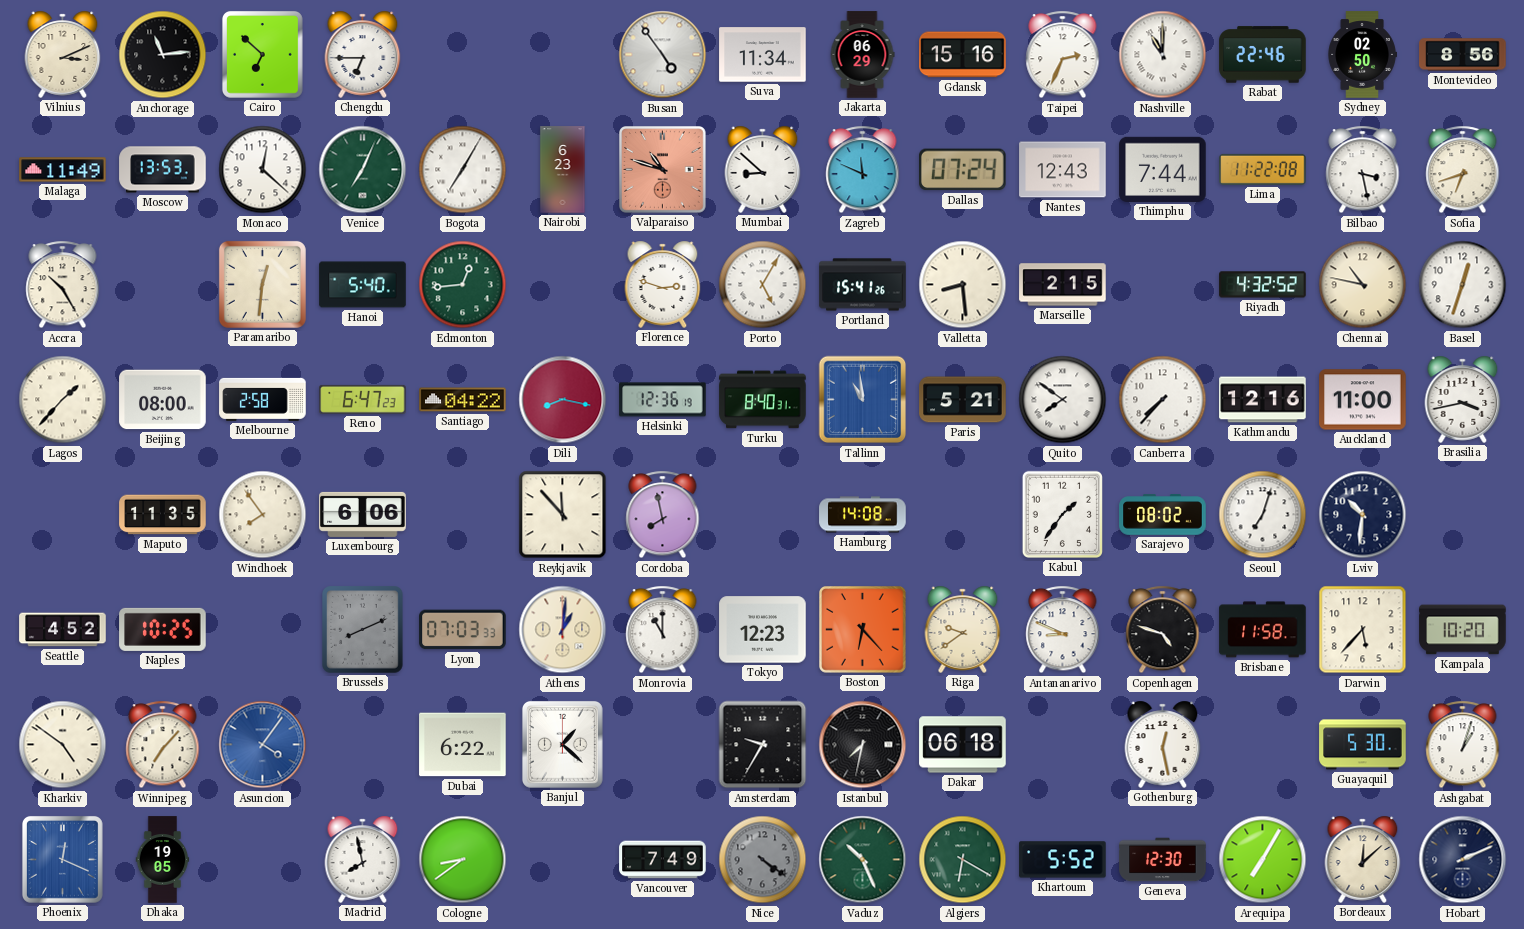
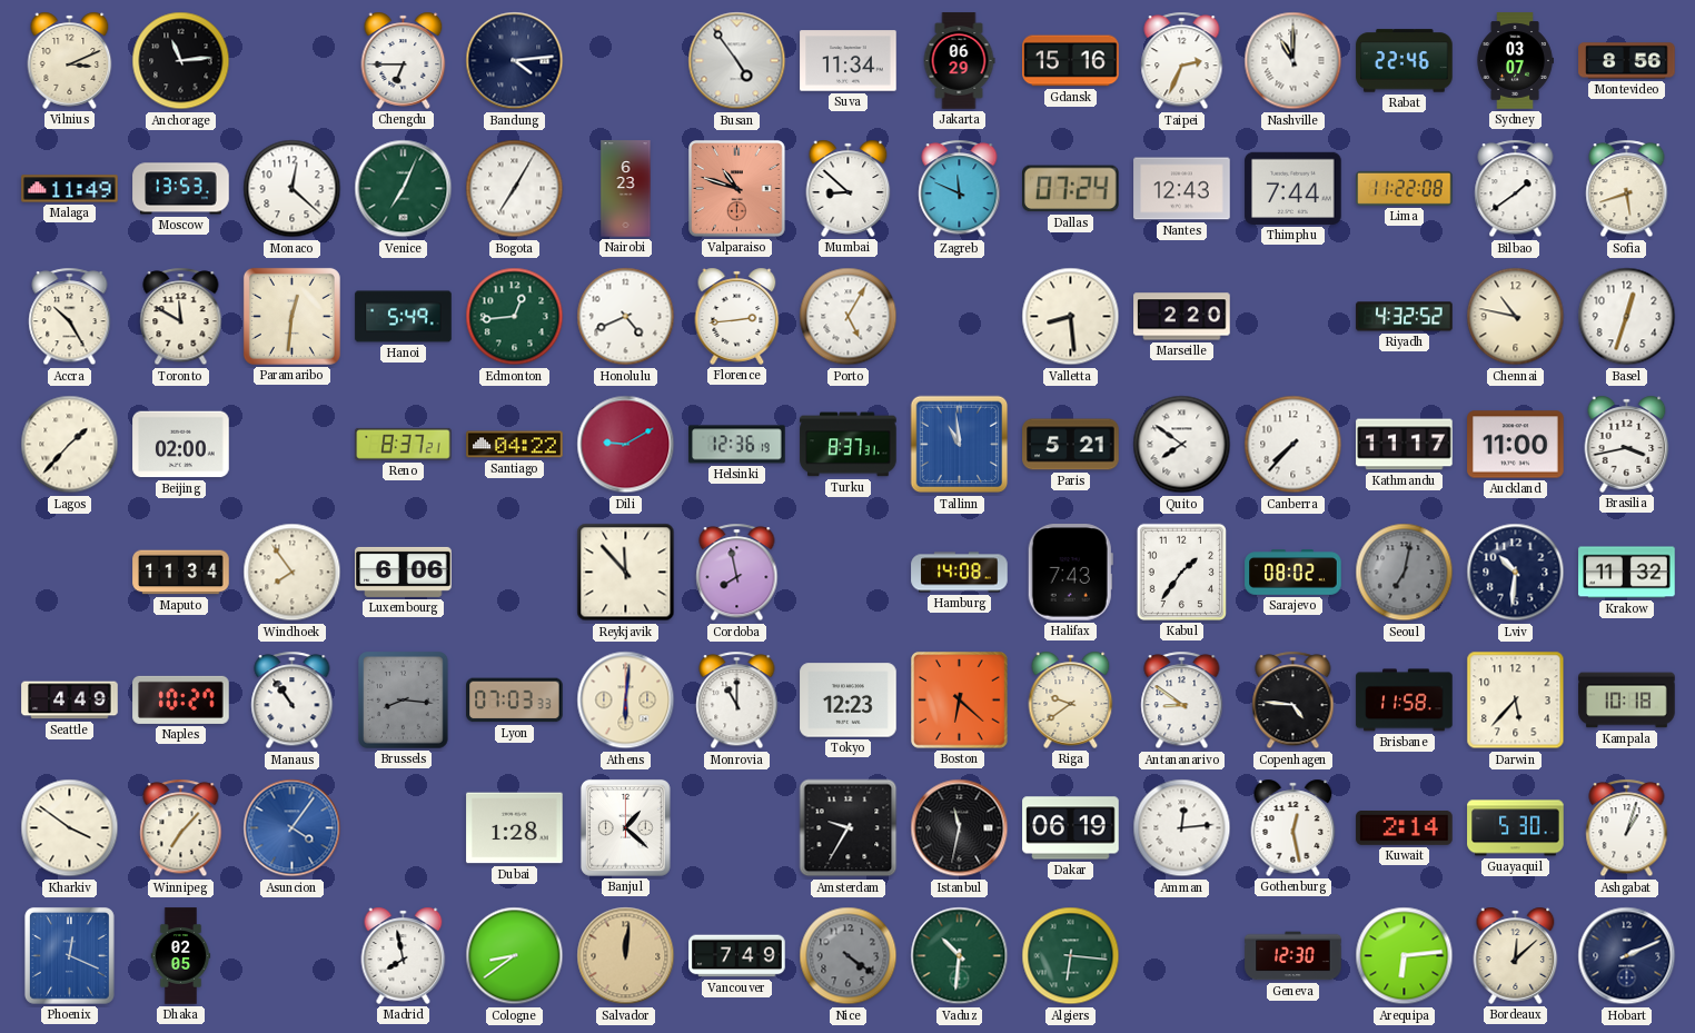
Cairo: 6:52 -> none (262, 55)
Bandung: none -> 4:14 (515, 61)
Sydney: 02:50 -> 03:07 (1515, 61)
Bilbao: 3:28 -> 1:39 (1516, 189)
Sofia: 6:42 -> 5:42 (1627, 189)
Toronto: none -> 11:50 (181, 317)
Hanoi: 5:40 -> 5:49 (404, 317)
Honolulu: none -> 4:41 (626, 317)
Florence: 2:48 -> 2:44 (737, 316)
Portland: 15:41 -> none (863, 285)
Marseille: 2:15 -> 2:20 (1182, 317)
Beijing: 08:00 -> 02:00 (181, 445)
Melbourne: 2:58 -> none (263, 399)
Reno: 6:47 -> 8:37 (404, 444)
Dili: 8:17 -> 9:10 (626, 445)
Turku: 8:40 -> 8:37 (849, 445)
Kathmandu: 12:16 -> 11:17 (1405, 445)
Maputo: 11:35 -> 11:34 (181, 573)
Halifax: none -> 7:43 (1070, 573)
Seoul: 7:03 -> 7:02 (1405, 573)
Seoul dial: white -> grey (1405, 573)
Krakow: none -> 11:32 (1627, 573)
Seattle: 4:52 -> 4:49 (70, 701)
Naples: 10:25 -> 10:27 (181, 699)
Manaus: none -> 10:54 (293, 701)
Brussels: 8:11 -> 8:16 (404, 701)
Athens: 1:01 -> 6:01 (626, 701)
Boston: 6:23 -> 6:22 (960, 701)
Antananarivo: 8:49 -> 8:51 (1182, 701)
Copenhagen: 4:48 -> 4:46 (1293, 701)
Kampala: 10:20 -> 10:18 (1627, 701)
Kharkiv: 4:51 -> 3:51 (70, 828)
Dubai: 6:22 -> 1:28 (515, 828)
Istanbul: 7:32 -> 11:32 (960, 828)
Dakar: 06:18 -> 06:19 (1071, 828)
Amman: none -> 12:14 (1182, 828)
Kuwait: none -> 2:14 (1405, 828)
Dhaka: 19:05 -> 02:05 (181, 956)
Salvador: none -> 12:01 (626, 956)
Vaduz: 10:26 -> 10:31 (960, 956)
Algiers: 6:20 -> 6:16 (1071, 956)
Khartoum: 5:52 -> none (1063, 860)
Arequipa: 7:05 -> 6:14 (1405, 956)
